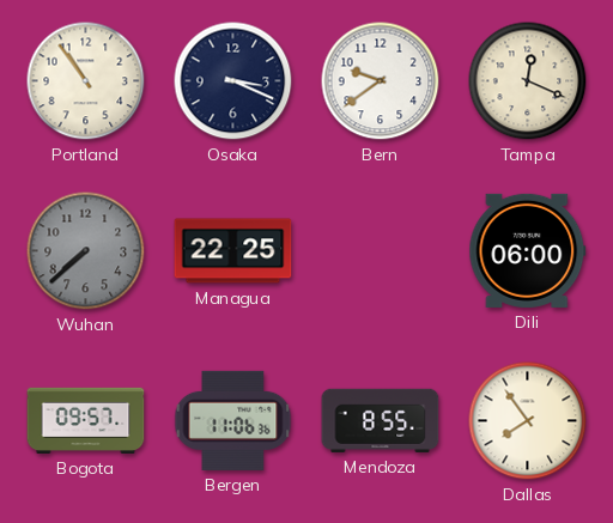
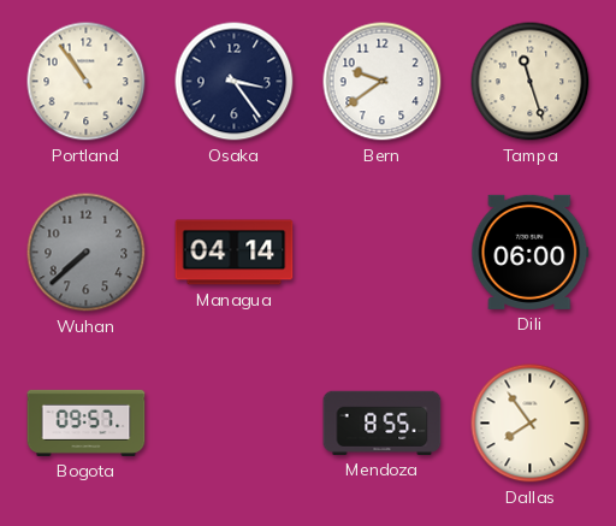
Osaka: 3:19 -> 3:24 (235, 82)
Tampa: 12:19 -> 11:27 (531, 82)
Managua: 22:25 -> 04:14 (235, 253)
Bergen: 11:06 -> none (233, 420)
